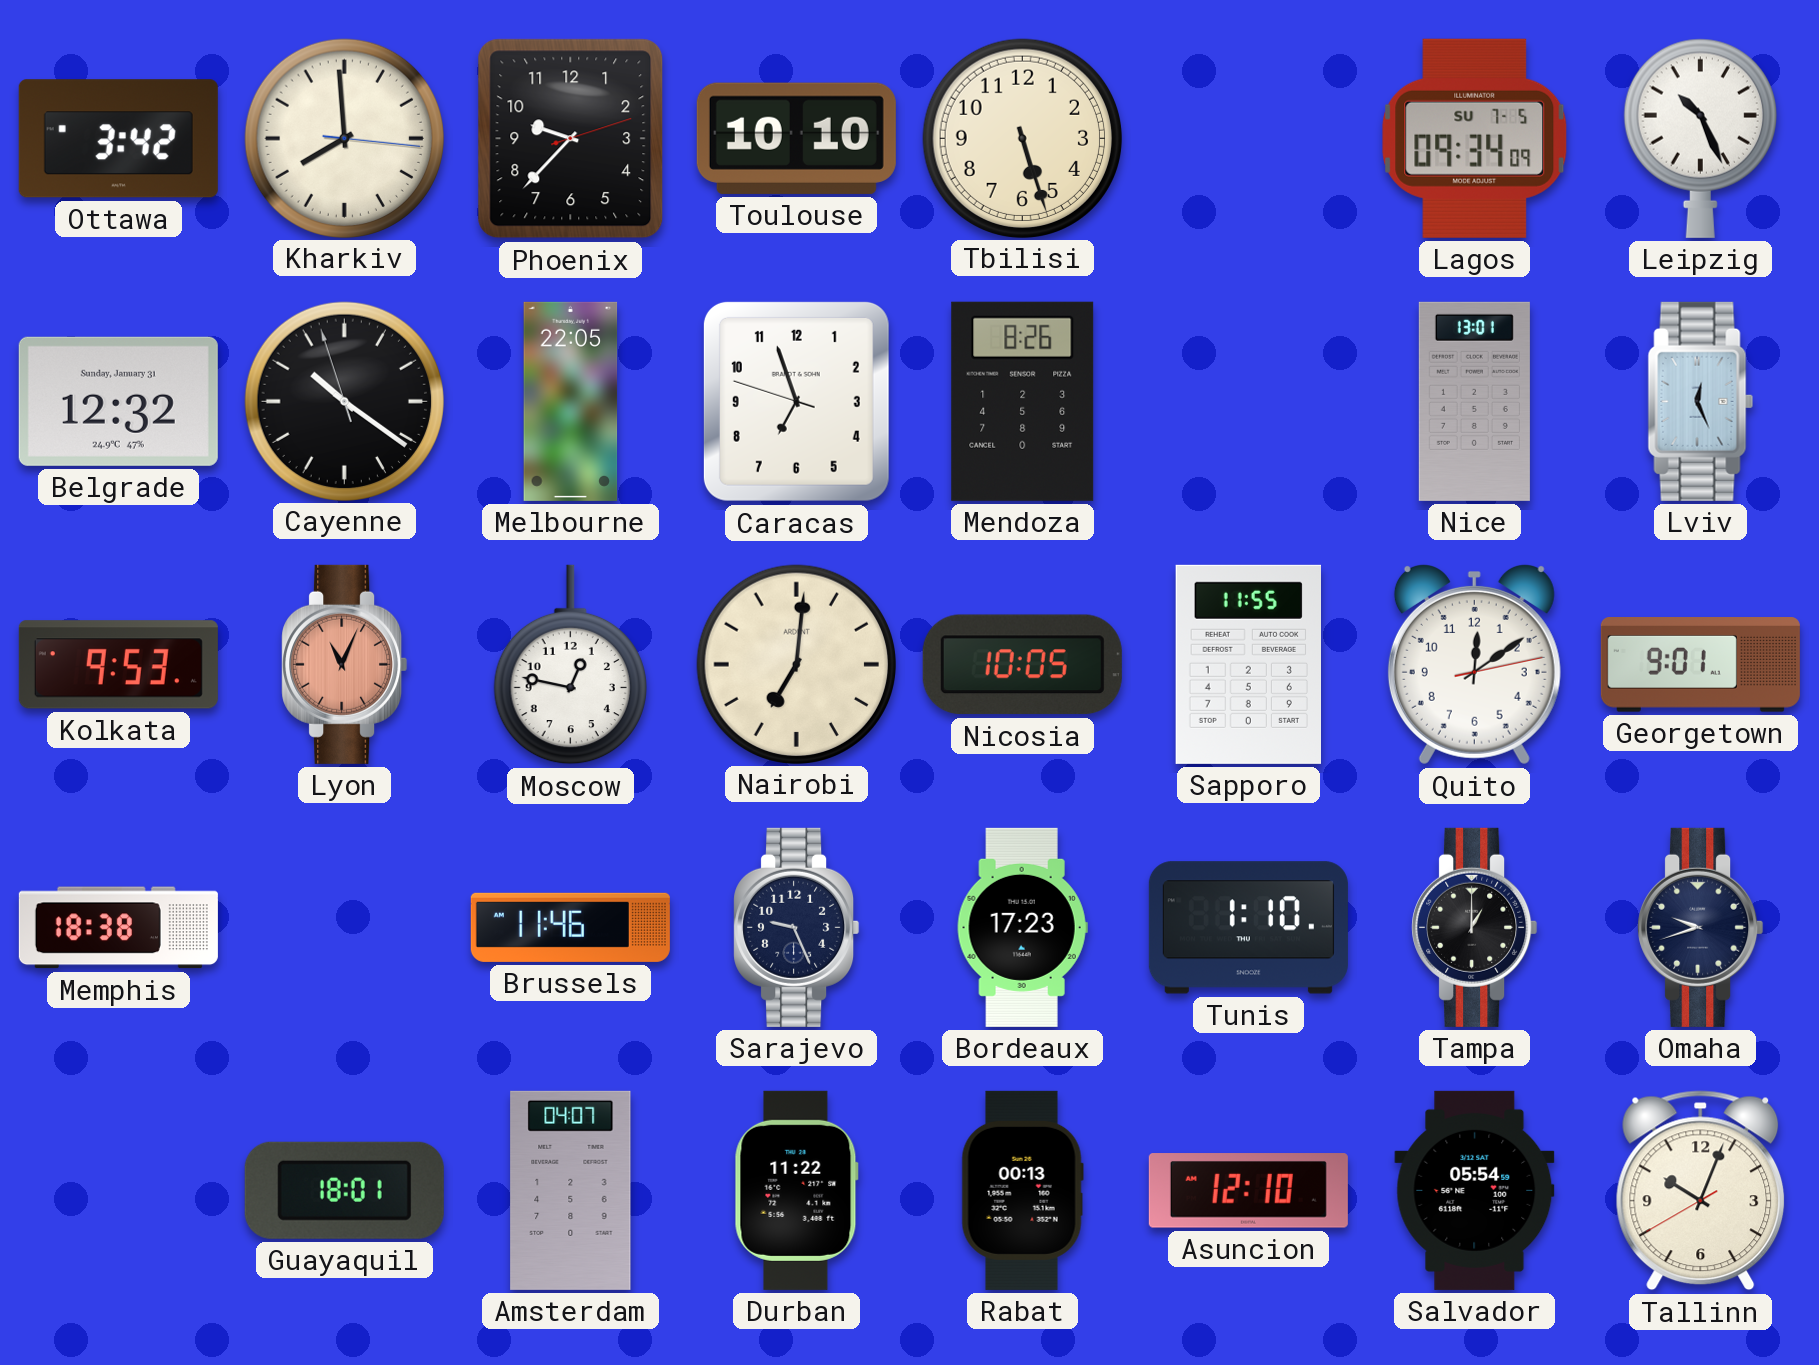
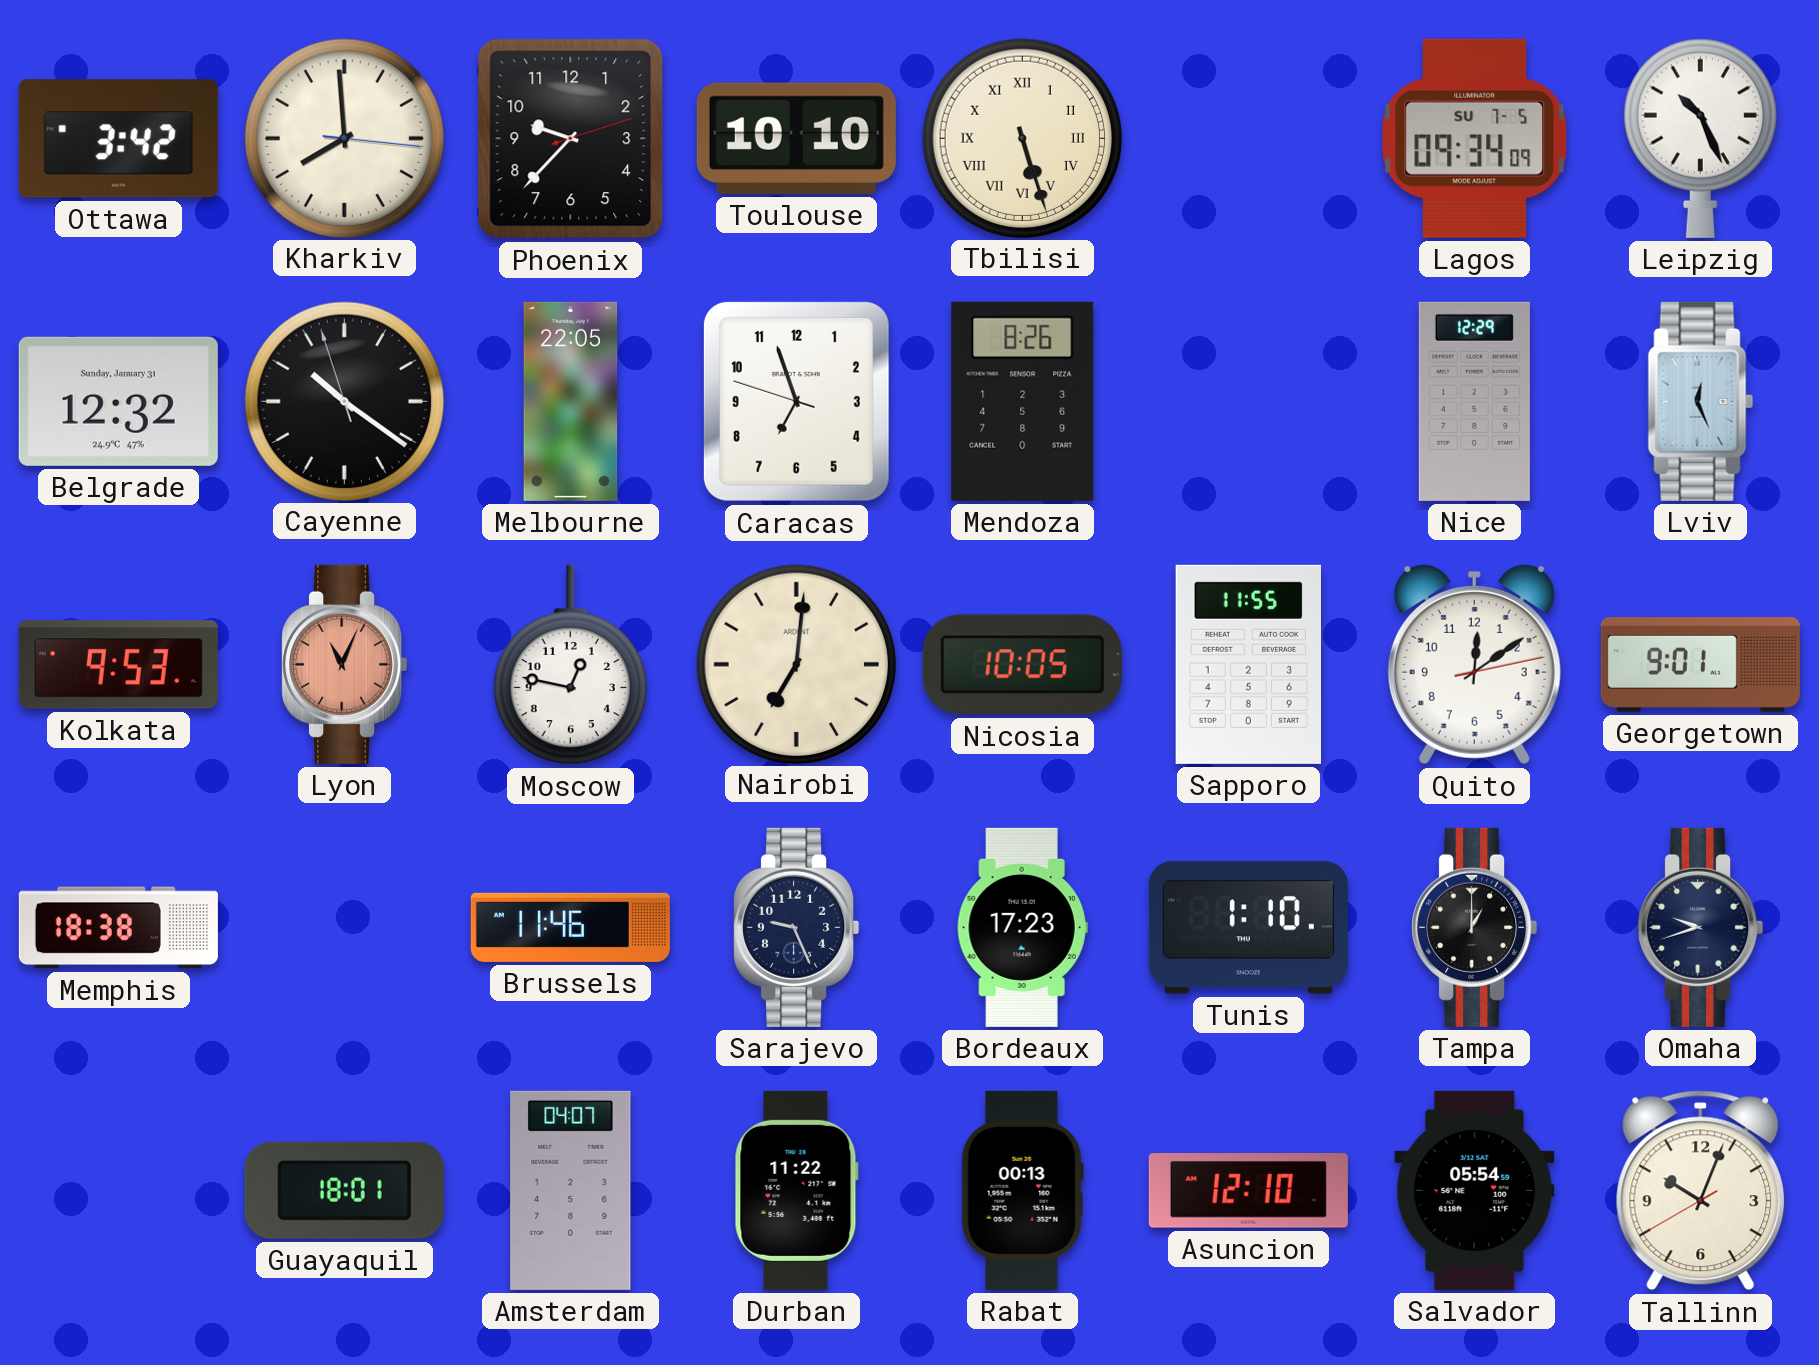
Tbilisi numerals: Arabic -> Roman (1022, 138)
Nice: 13:01 -> 12:29 (1474, 401)
